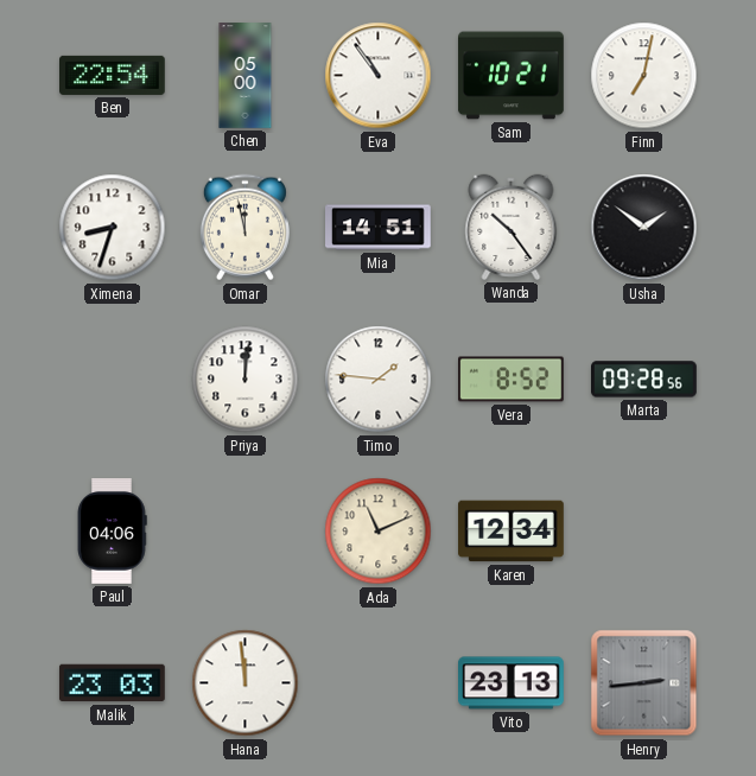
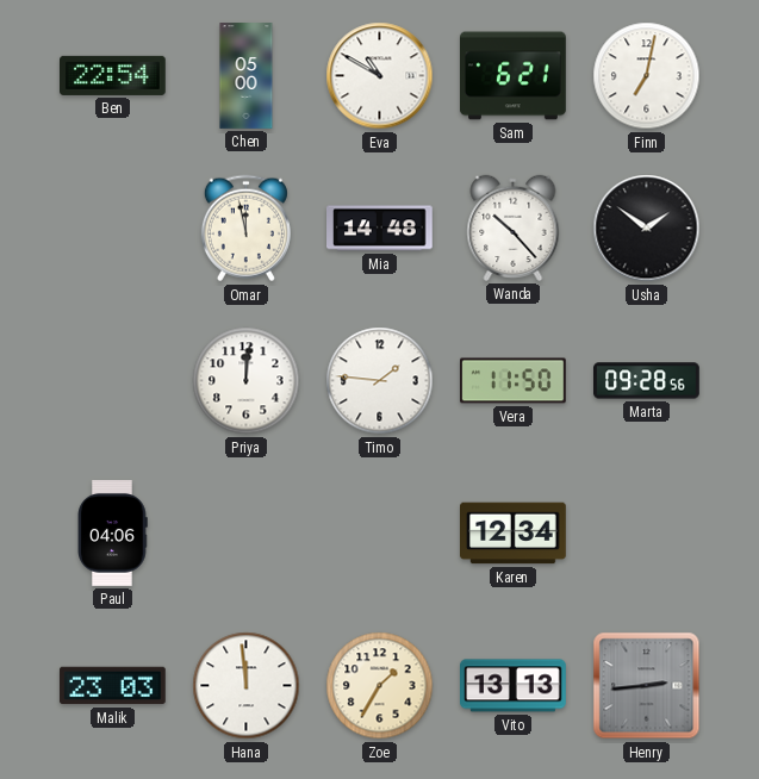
Eva: 10:54 -> 10:50 (380, 76)
Sam: 10:21 -> 6:21 (514, 76)
Ximena: 8:33 -> none (113, 228)
Mia: 14:51 -> 14:48 (380, 229)
Wanda: 10:24 -> 10:23 (514, 228)
Vera: 8:52 -> 11:50 (514, 381)
Ada: 11:11 -> none (379, 532)
Zoe: none -> 1:35 (380, 686)
Vito: 23:13 -> 13:13 (514, 686)
